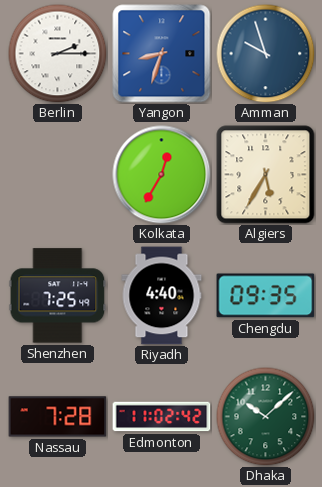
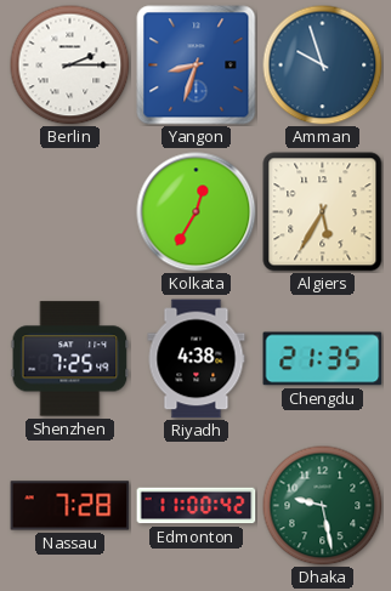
Riyadh: 4:40 -> 4:38 (197, 359)
Chengdu: 09:35 -> 21:35 (323, 359)
Edmonton: 11:02 -> 11:00 (197, 506)
Dhaka: 10:08 -> 9:28 (323, 506)
